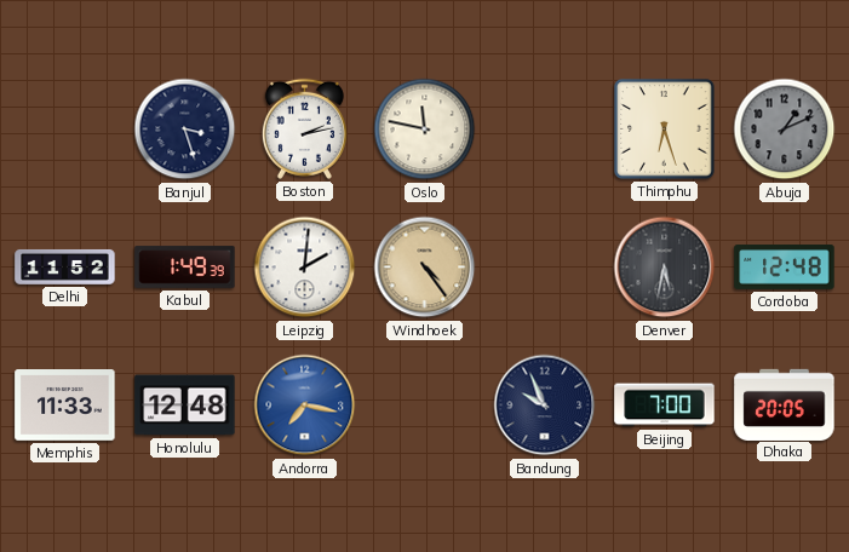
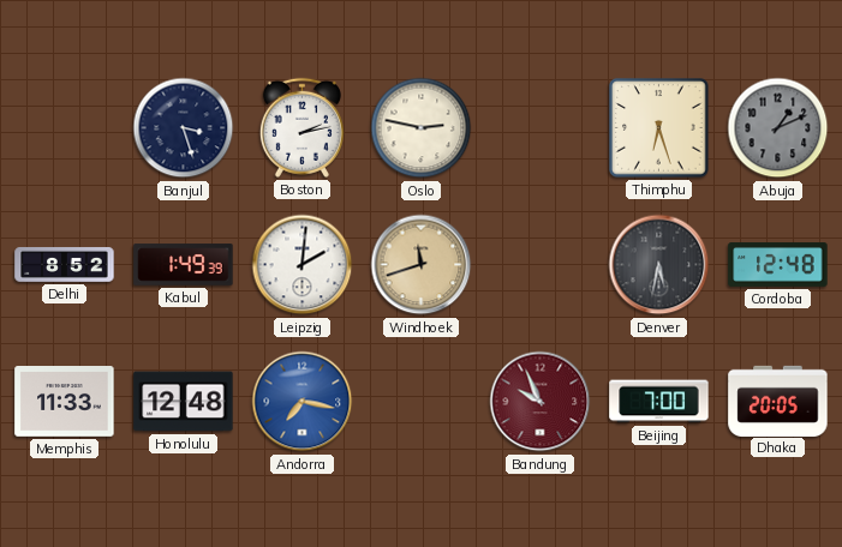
Oslo: 11:47 -> 2:47 (422, 128)
Delhi: 11:52 -> 8:52 (65, 264)
Windhoek: 4:24 -> 11:42 (422, 265)
Bandung dial: navy -> burgundy (541, 402)
